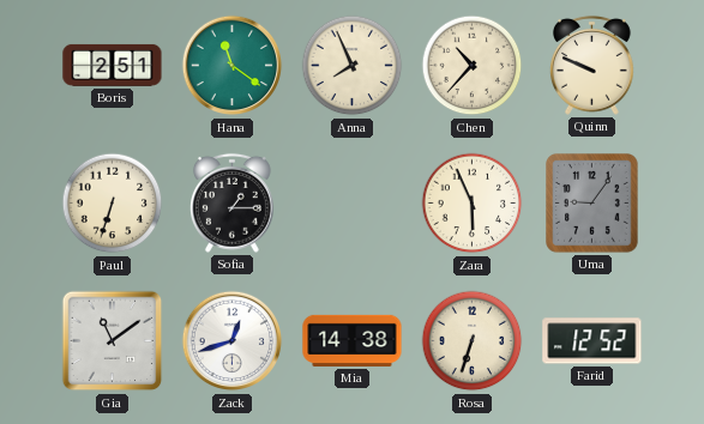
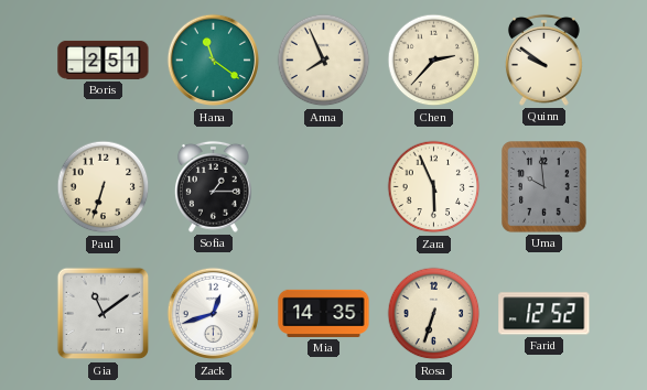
Chen: 10:37 -> 2:37 (434, 61)
Quinn: 9:49 -> 9:51 (543, 59)
Uma: 9:06 -> 9:59 (544, 187)
Mia: 14:38 -> 14:35 (324, 313)
